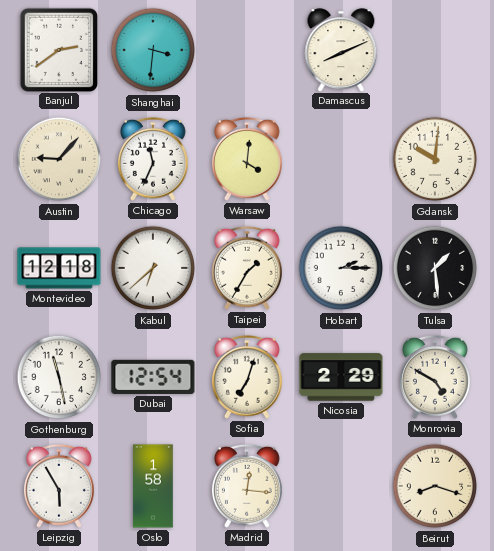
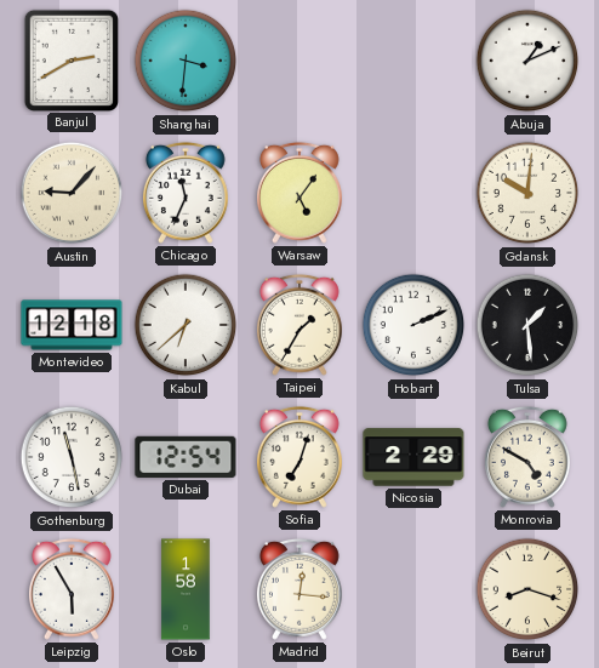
Banjul: 2:39 -> 2:40 (70, 59)
Damascus: 8:11 -> none (341, 50)
Abuja: none -> 1:11 (527, 61)
Warsaw: 4:01 -> 5:06 (299, 193)
Hobart: 2:15 -> 2:11 (413, 325)
